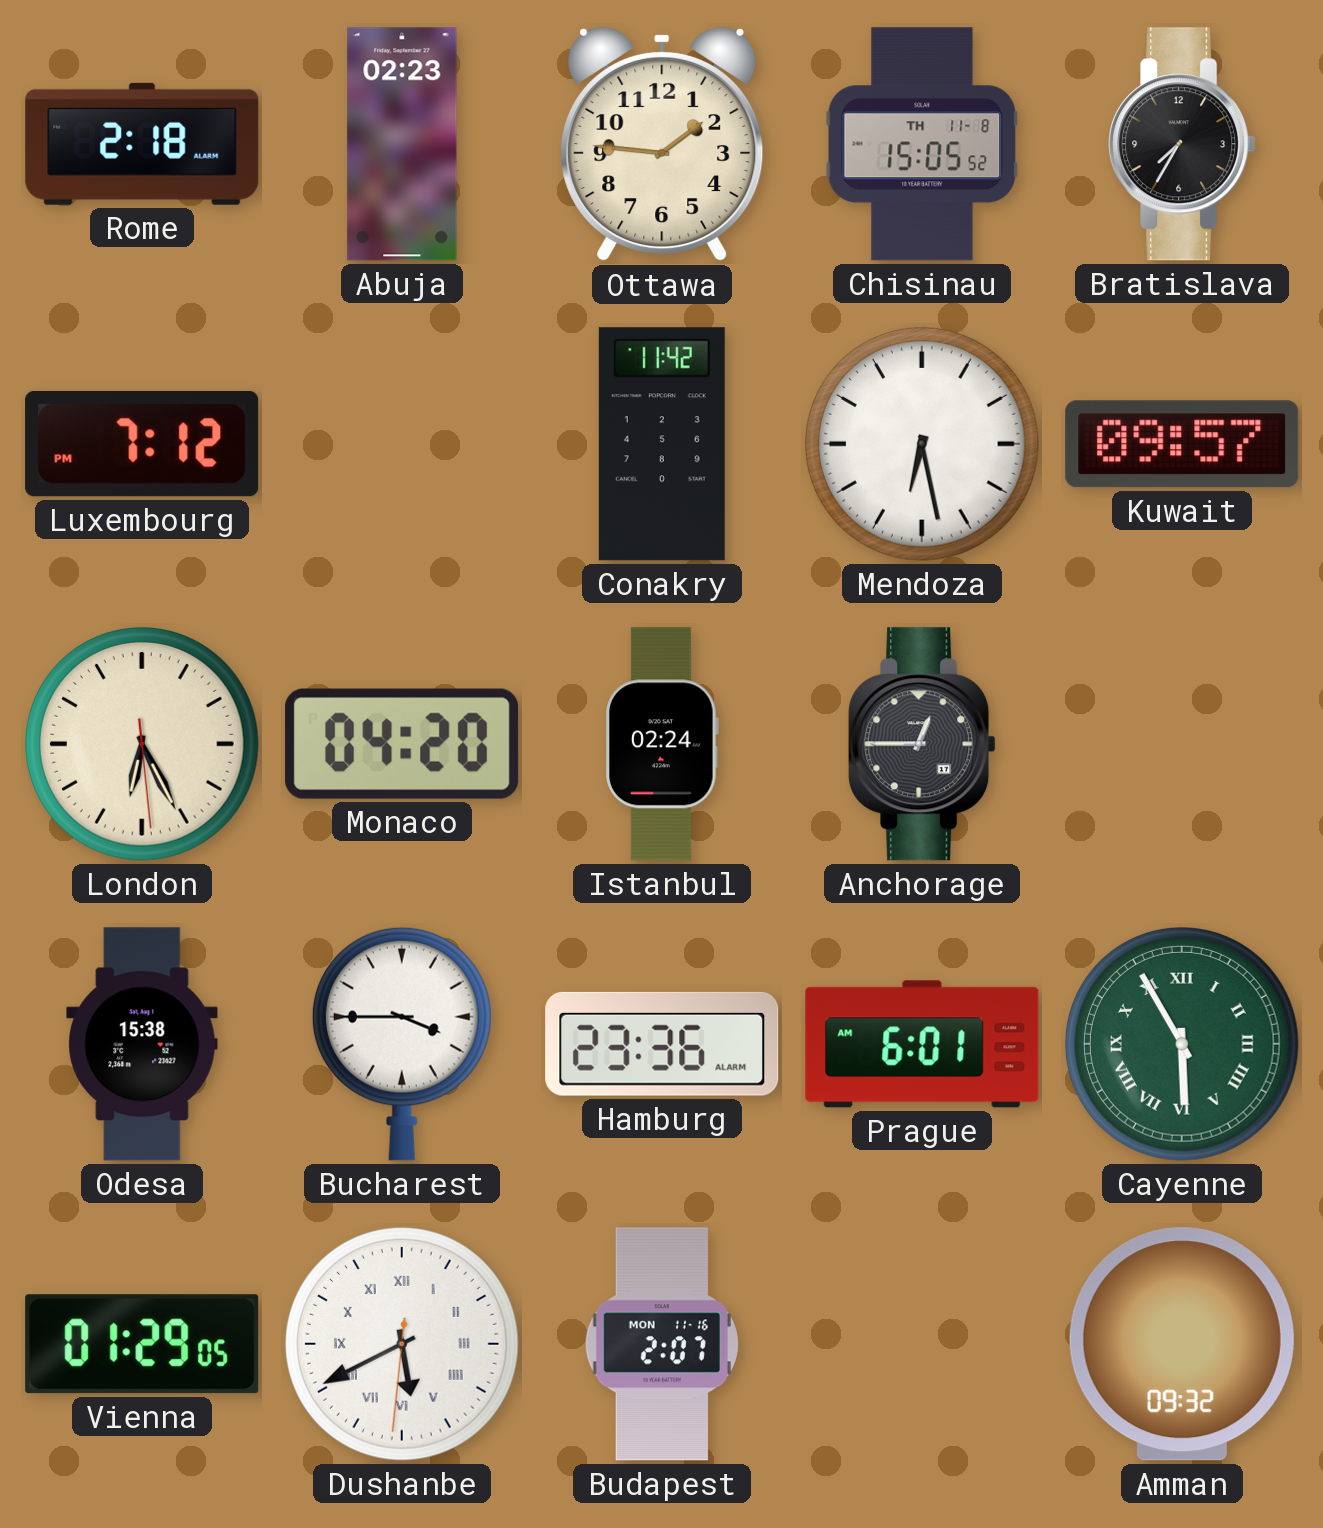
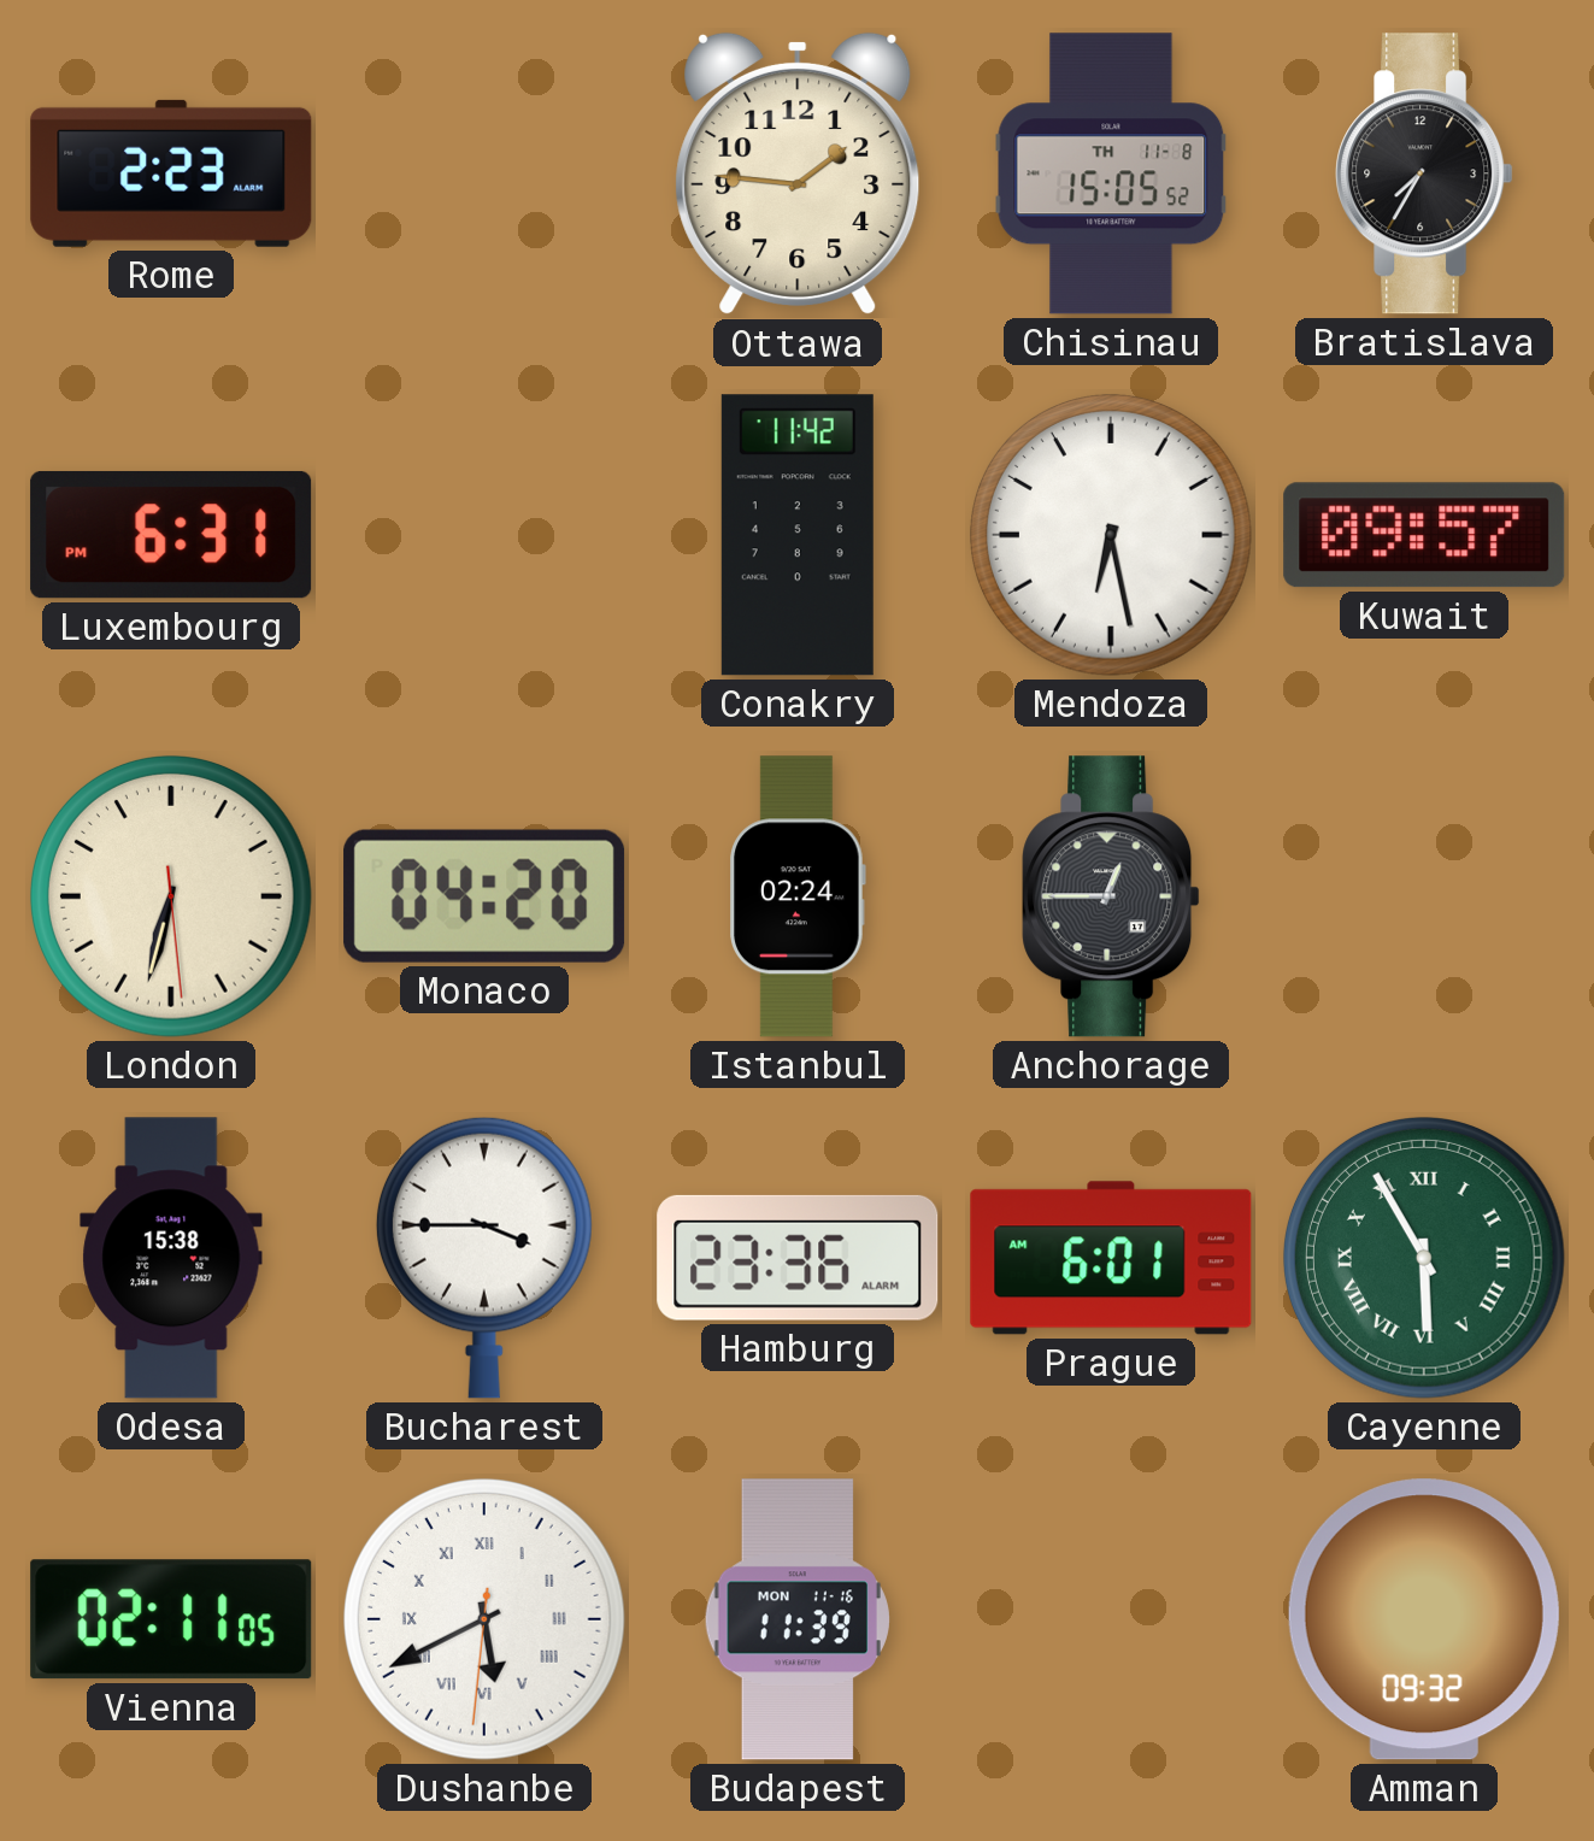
Rome: 2:18 -> 2:23 (171, 173)
Abuja: 02:23 -> none (402, 144)
Luxembourg: 7:12 -> 6:31 (171, 535)
London: 6:25 -> 6:32 (171, 896)
Vienna: 01:29 -> 02:11 (171, 1619)
Budapest: 2:07 -> 11:39 (798, 1619)
